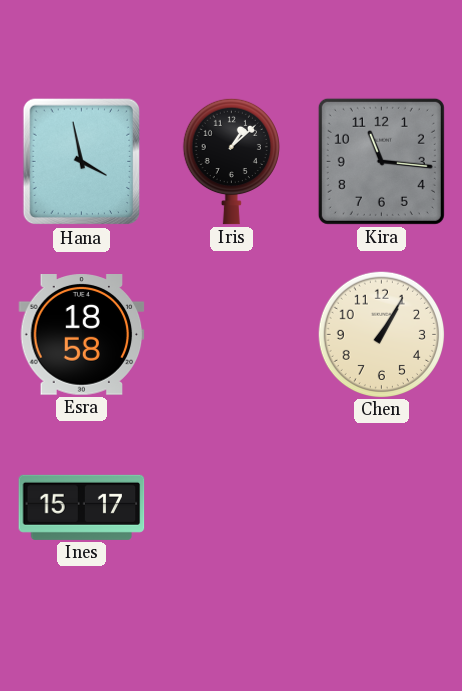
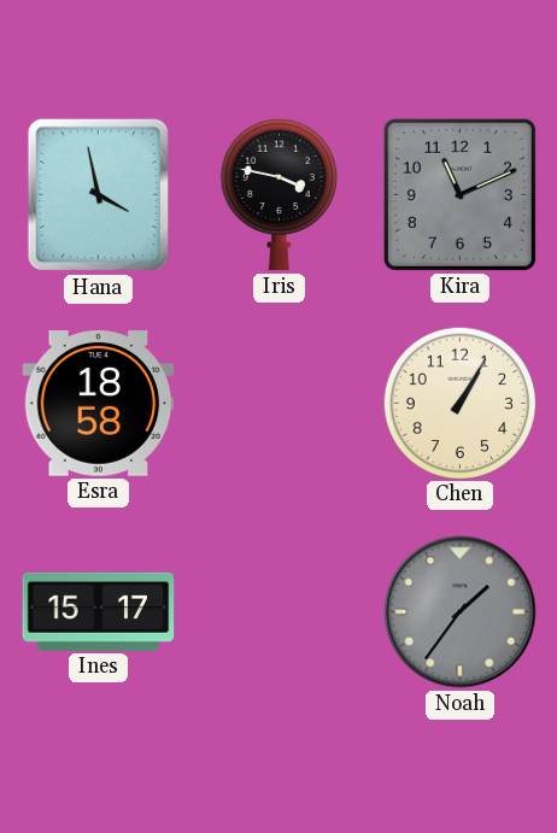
Iris: 1:08 -> 3:47 (278, 194)
Kira: 11:16 -> 11:11 (459, 194)
Noah: none -> 1:36 (461, 612)
